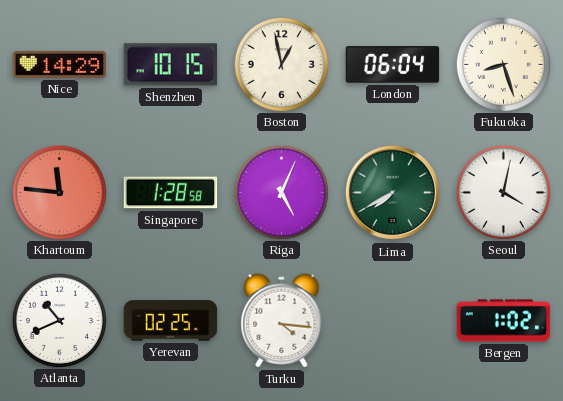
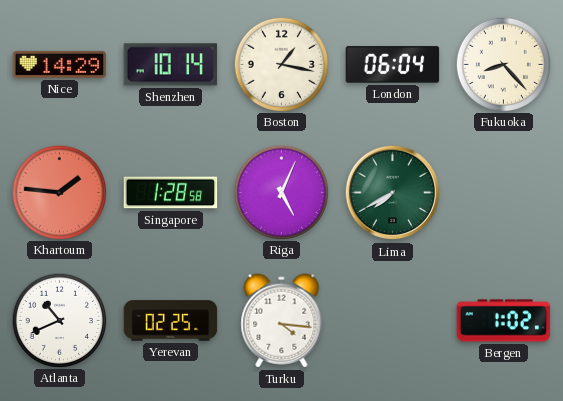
Shenzhen: 10:15 -> 10:14 (171, 65)
Boston: 12:58 -> 1:17 (281, 64)
Fukuoka: 8:27 -> 8:23 (503, 64)
Khartoum: 11:46 -> 1:46 (59, 192)
Seoul: 4:02 -> none (503, 192)
